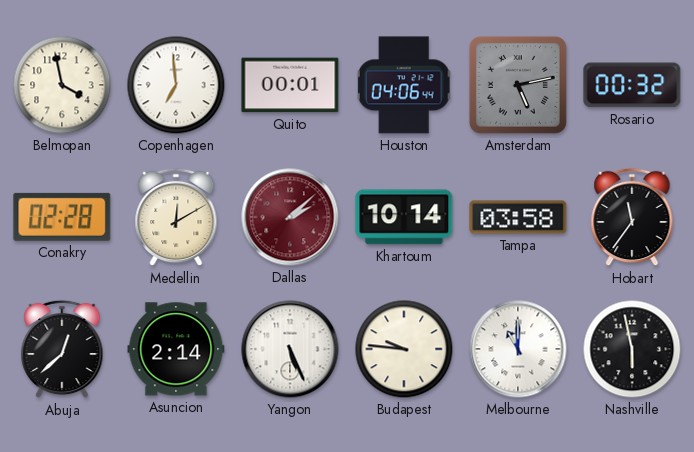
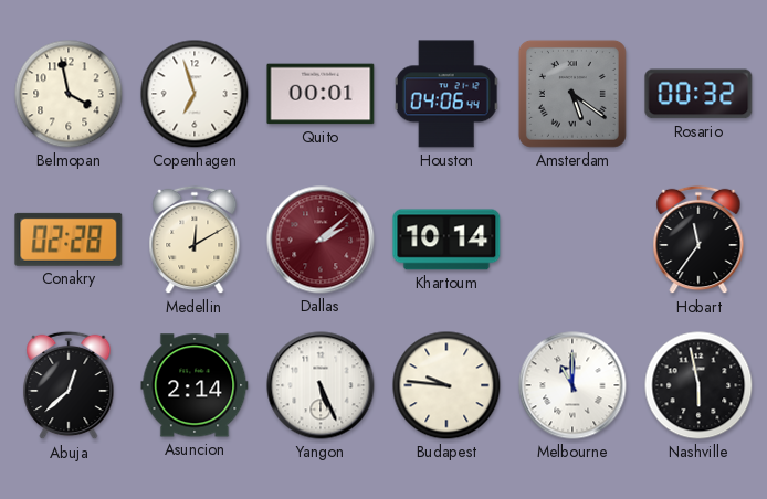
Copenhagen: 6:59 -> 6:57 (195, 94)
Amsterdam: 5:13 -> 5:21 (572, 94)
Tampa: 03:58 -> none (518, 217)
